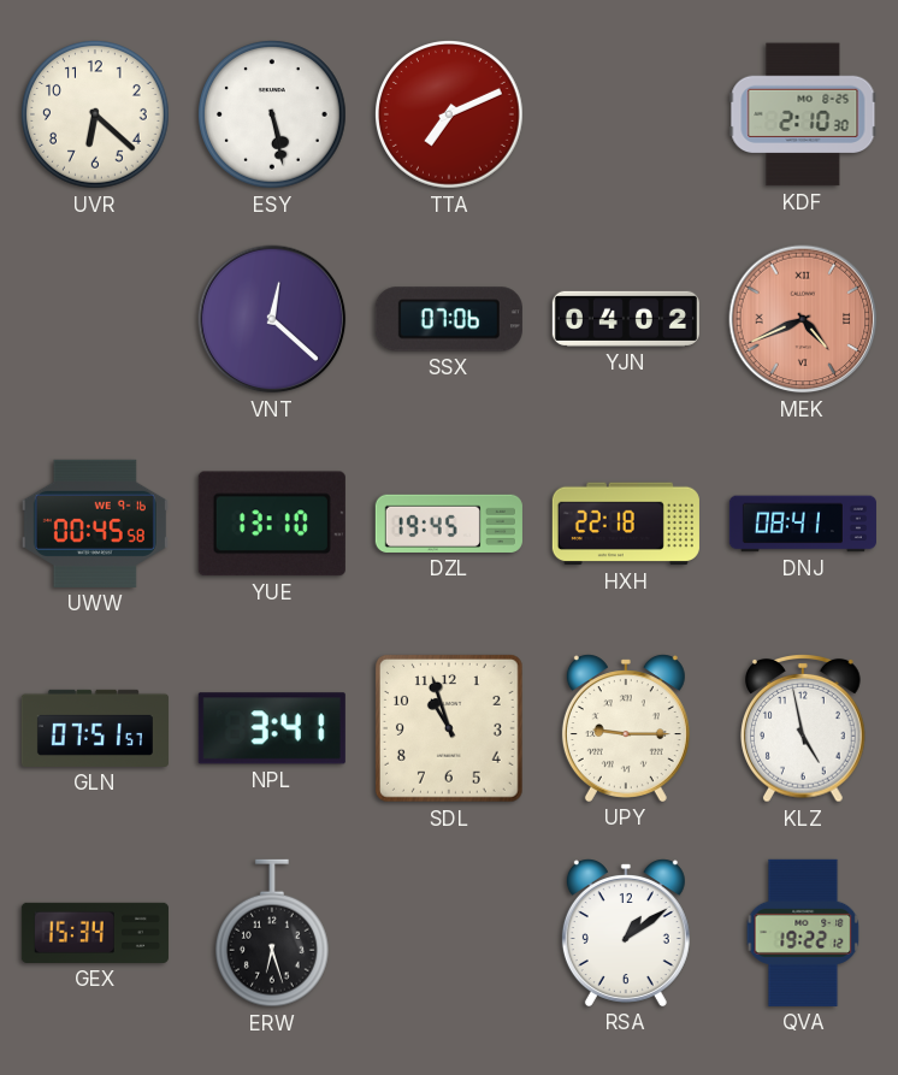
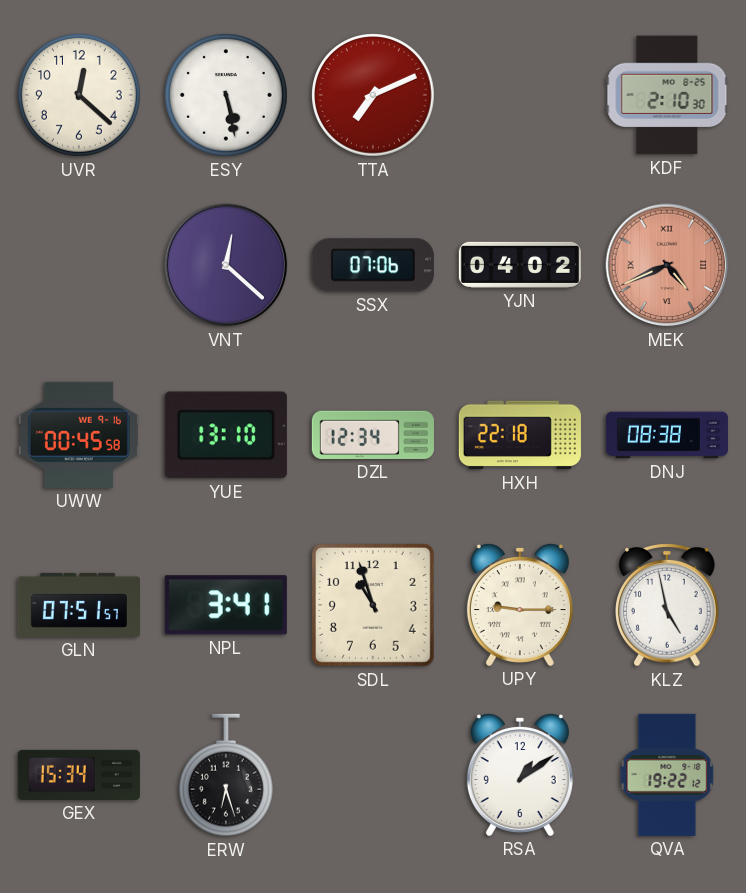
UVR: 6:22 -> 12:22 (80, 96)
DZL: 19:45 -> 12:34 (373, 435)
DNJ: 08:41 -> 08:38 (667, 435)
